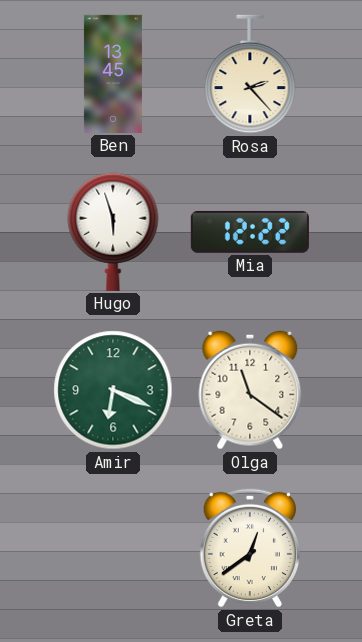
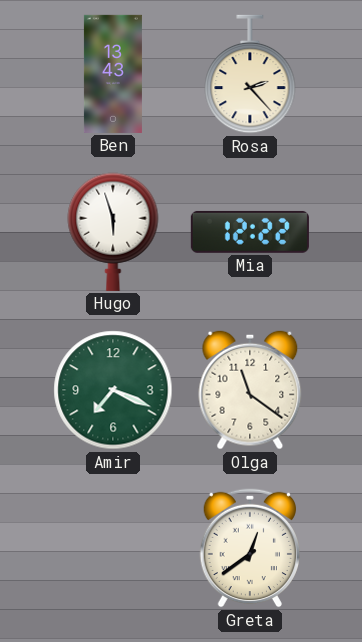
Ben: 13:45 -> 13:43 (113, 74)
Amir: 6:19 -> 7:19 (113, 390)
